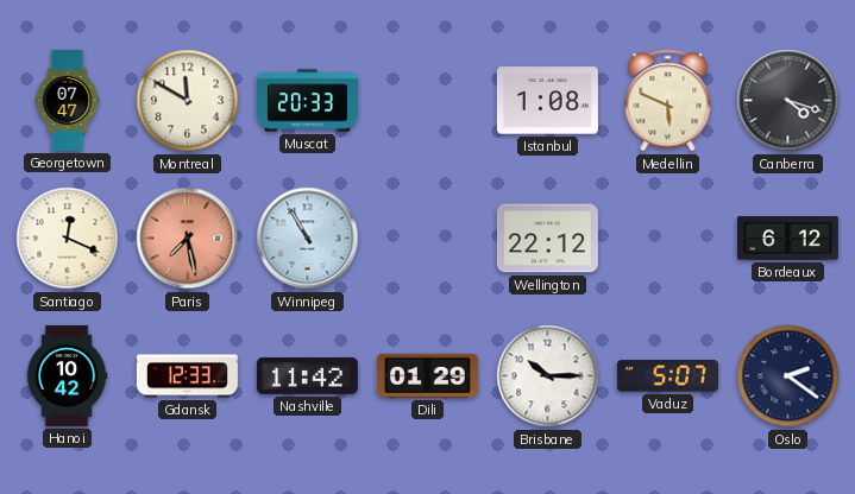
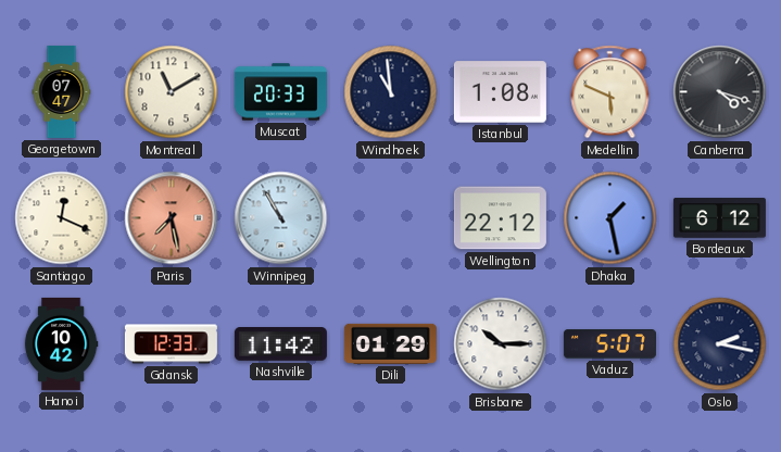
Montreal: 11:50 -> 11:10 (172, 92)
Windhoek: none -> 10:59 (391, 92)
Dhaka: none -> 1:28 (610, 218)
Oslo: 2:21 -> 2:17 (720, 344)
